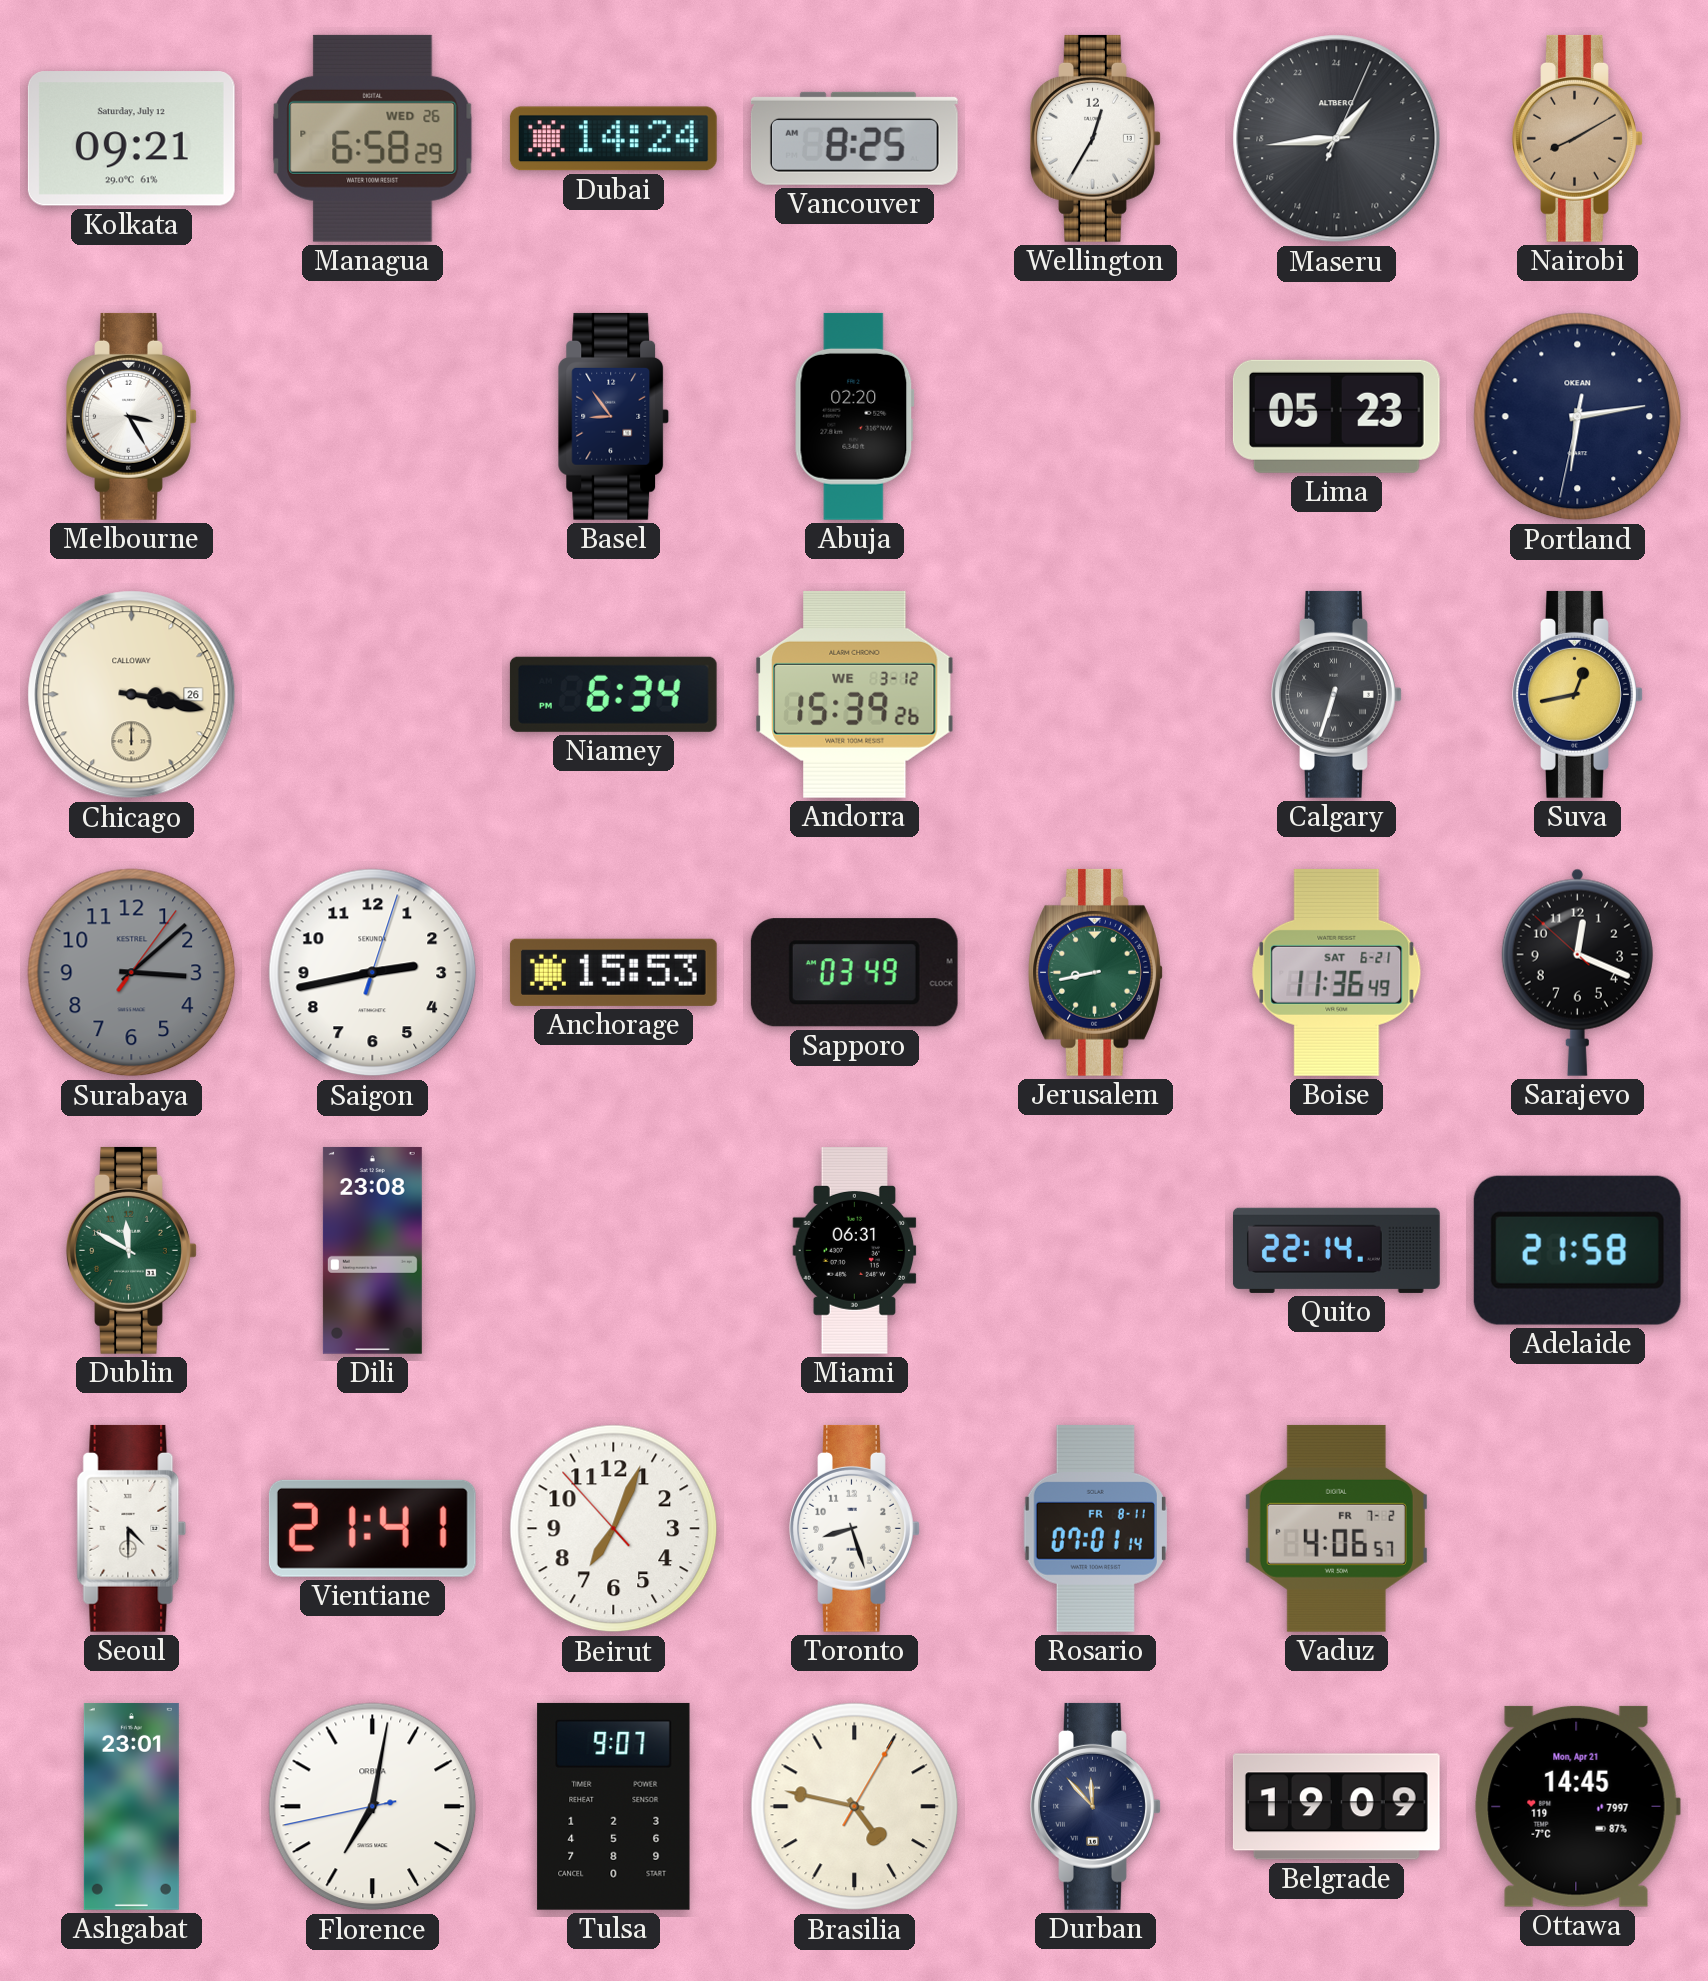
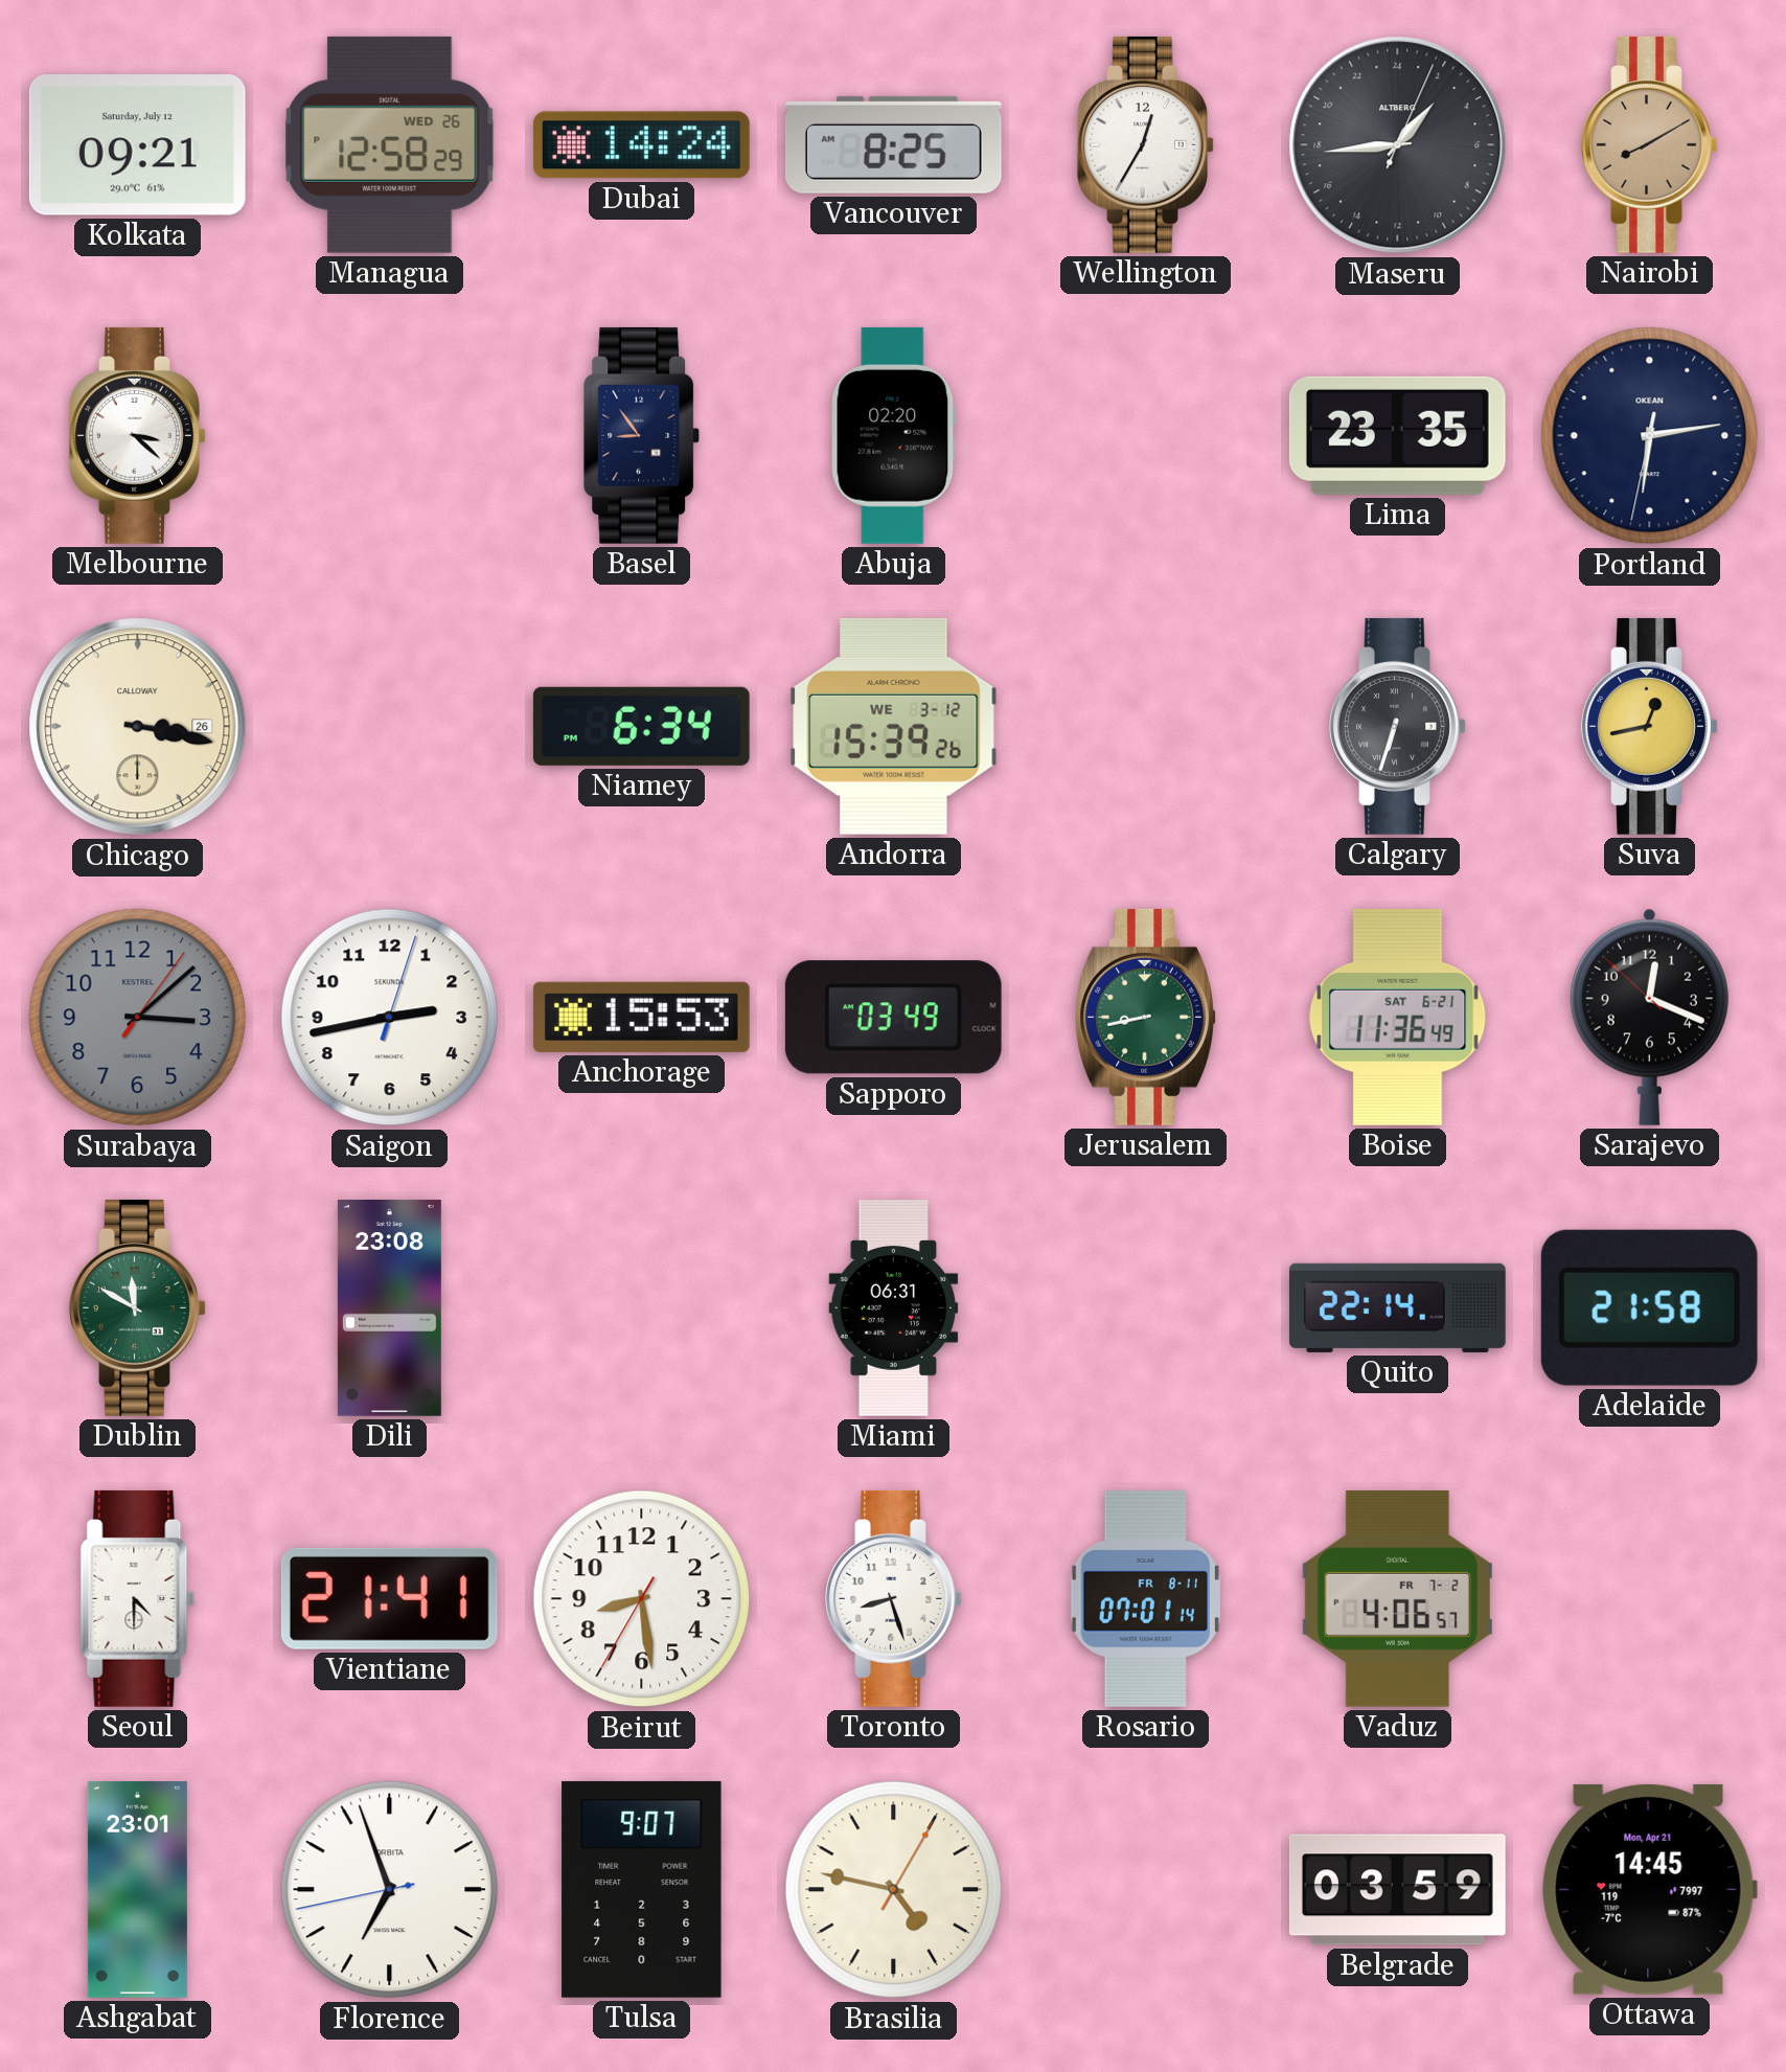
Managua: 6:58 -> 12:58 (390, 144)
Melbourne: 3:25 -> 3:22 (138, 435)
Lima: 05:23 -> 23:35 (1397, 435)
Beirut: 7:03 -> 8:28 (642, 1599)
Florence: 7:01 -> 6:56 (390, 1890)
Durban: 11:53 -> none (1096, 1806)
Belgrade: 19:09 -> 03:59 (1397, 1890)
